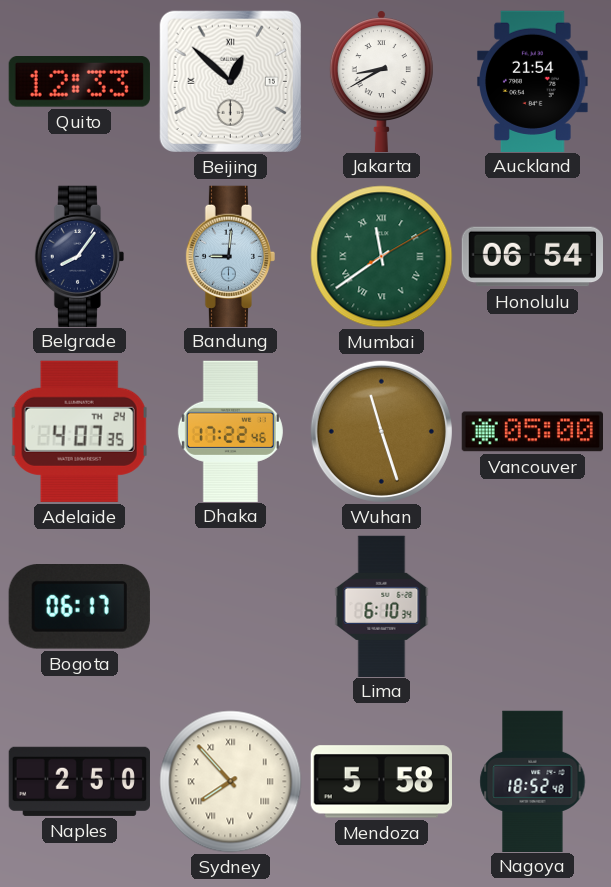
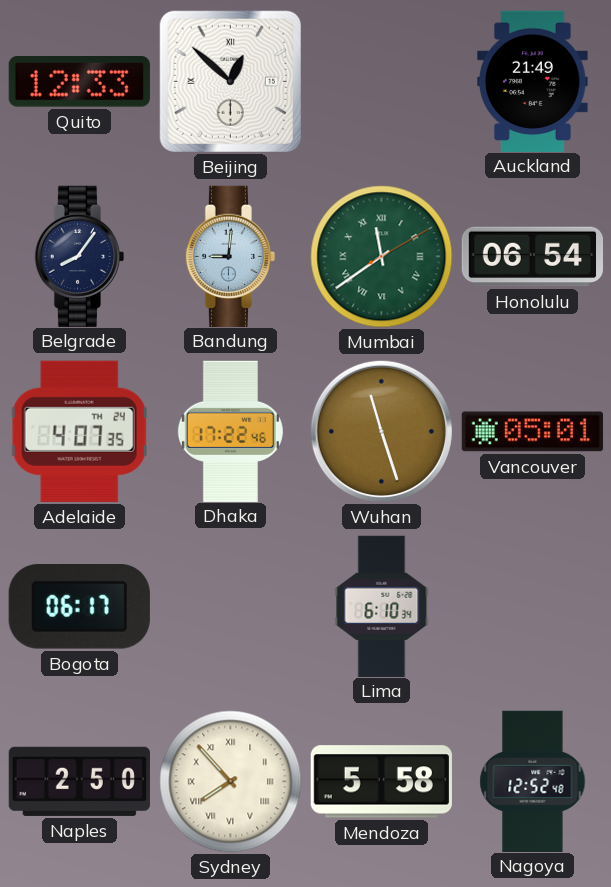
Jakarta: 8:40 -> none (381, 81)
Auckland: 21:54 -> 21:49 (533, 81)
Vancouver: 05:00 -> 05:01 (532, 432)
Nagoya: 18:52 -> 12:52 (533, 781)
